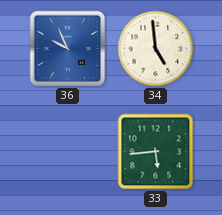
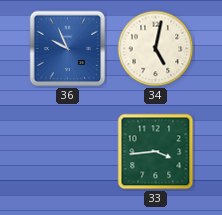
34: 4:59 -> 5:02 (156, 49)
33: 5:44 -> 3:44 (156, 152)
